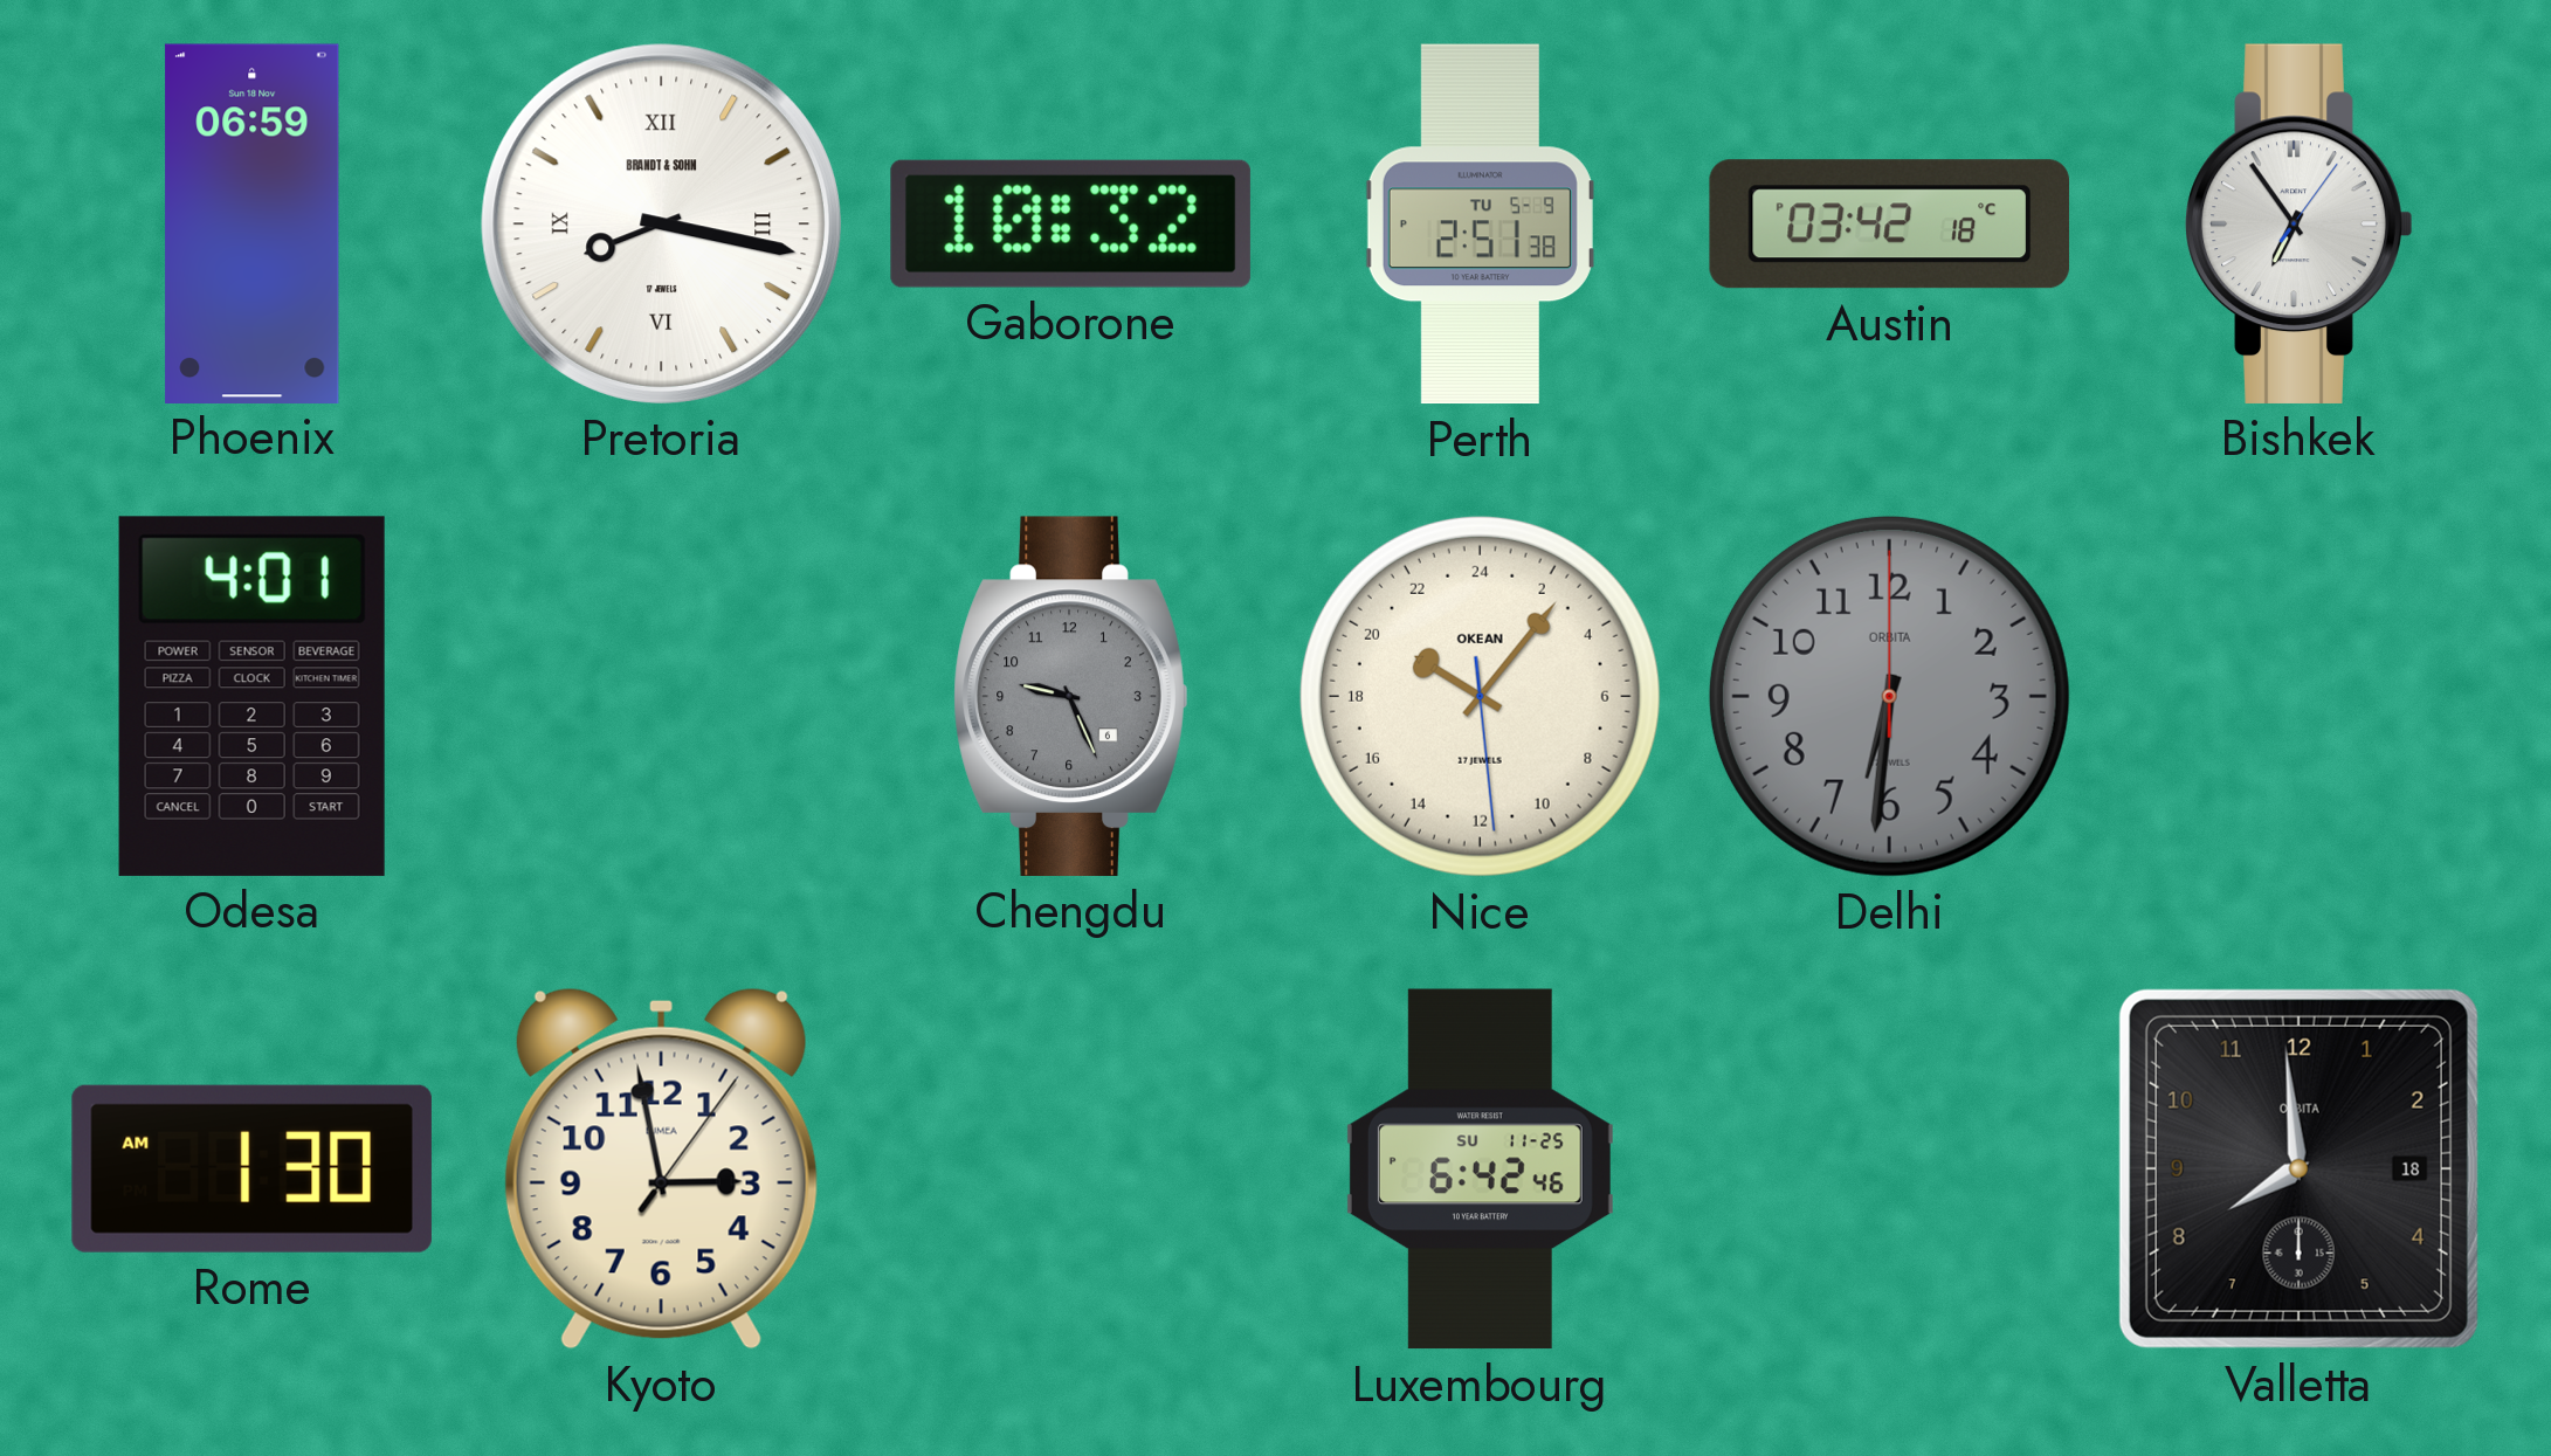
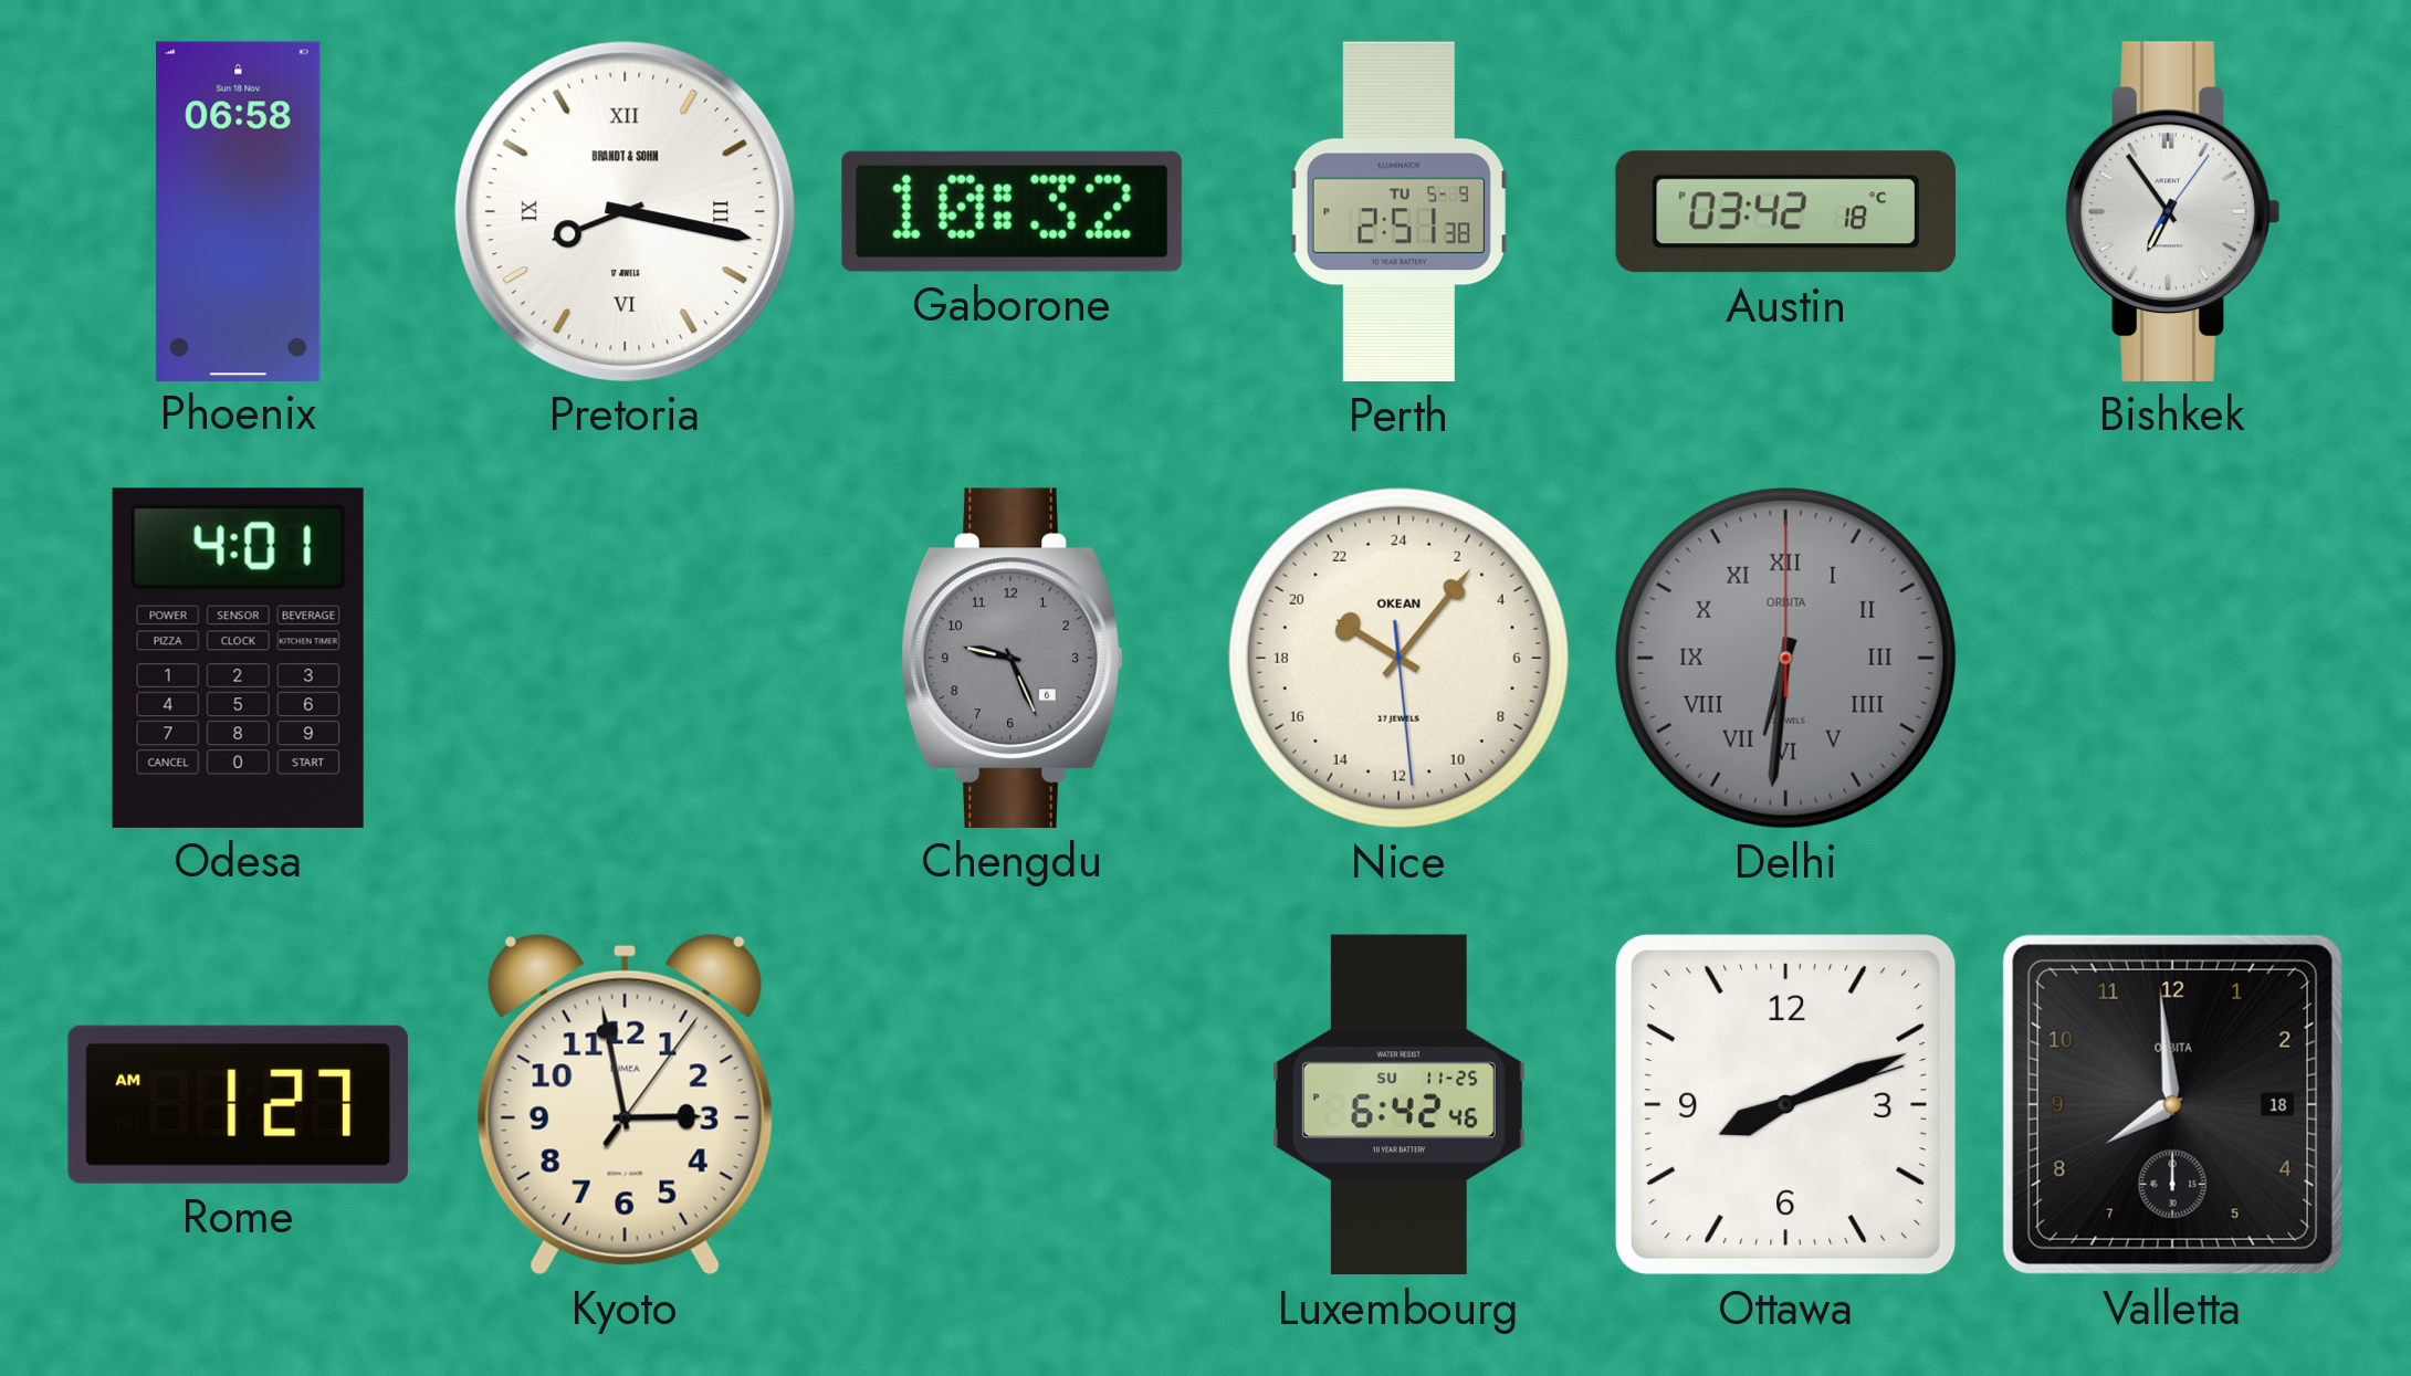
Phoenix: 06:59 -> 06:58 (239, 211)
Delhi numerals: Arabic -> Roman (1785, 658)
Rome: 1:30 -> 1:27 (238, 1104)
Ottawa: none -> 8:11 (1786, 1105)
